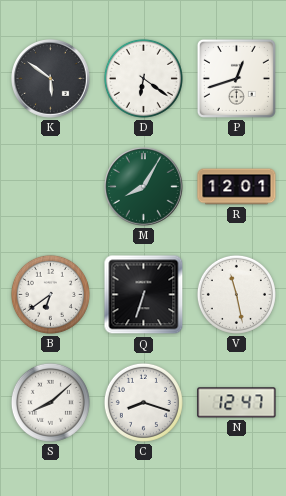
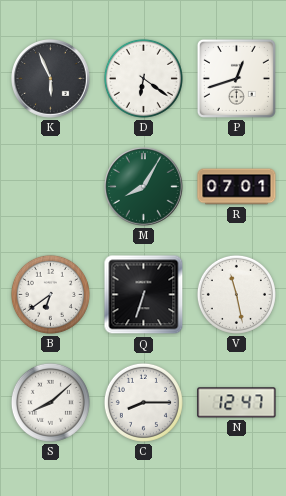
K: 5:51 -> 5:56 (51, 79)
R: 12:01 -> 07:01 (237, 187)
C: 8:18 -> 8:15 (143, 402)
